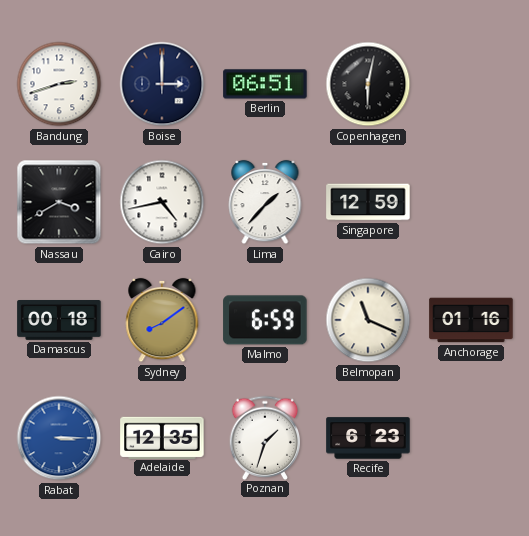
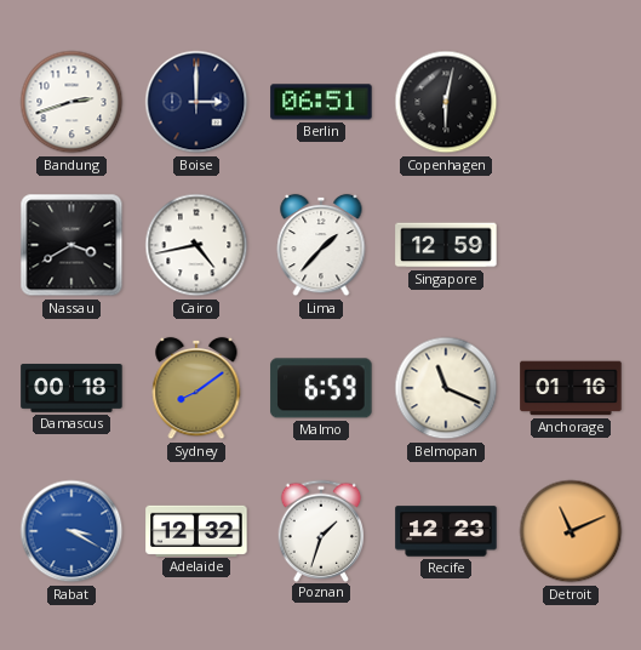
Rabat: 3:15 -> 3:20 (71, 531)
Adelaide: 12:35 -> 12:32 (196, 530)
Recife: 6:23 -> 12:23 (446, 531)
Detroit: none -> 11:11 (571, 531)
